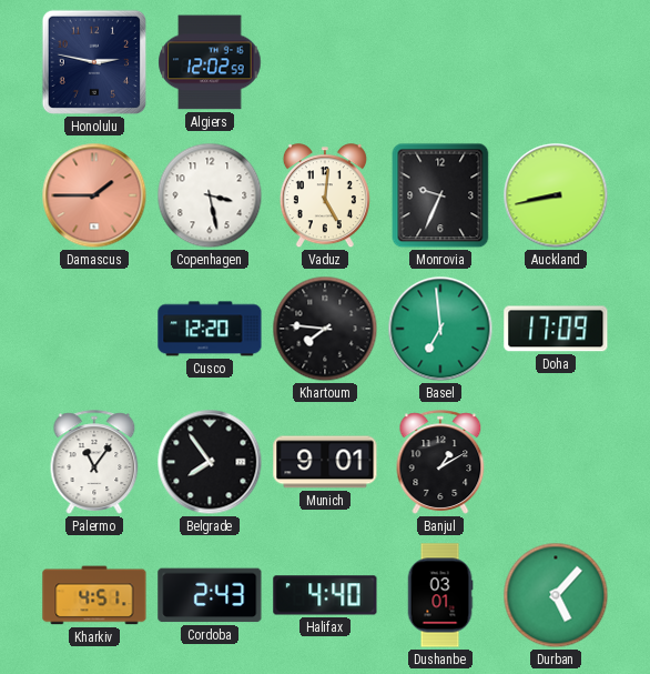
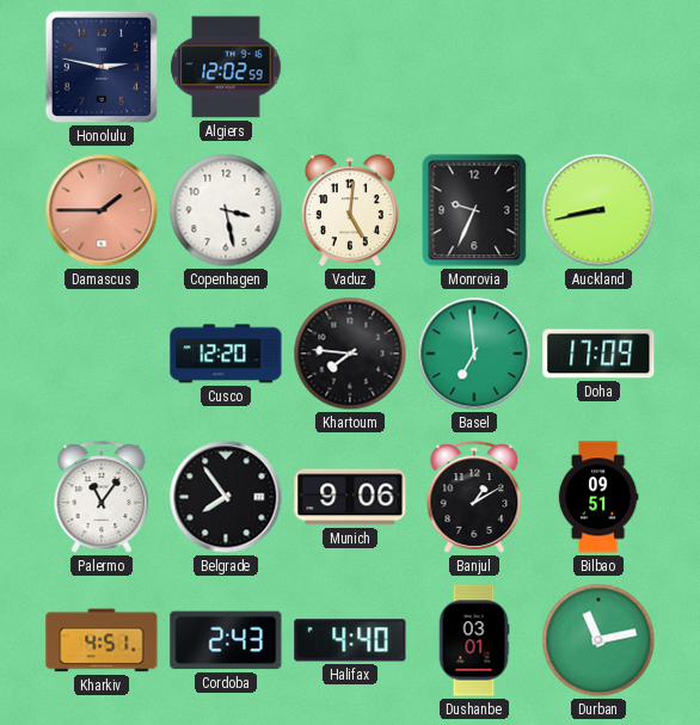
Munich: 9:01 -> 9:06 (350, 497)
Bilbao: none -> 09:51 (598, 497)
Durban: 5:07 -> 11:13 (598, 640)
